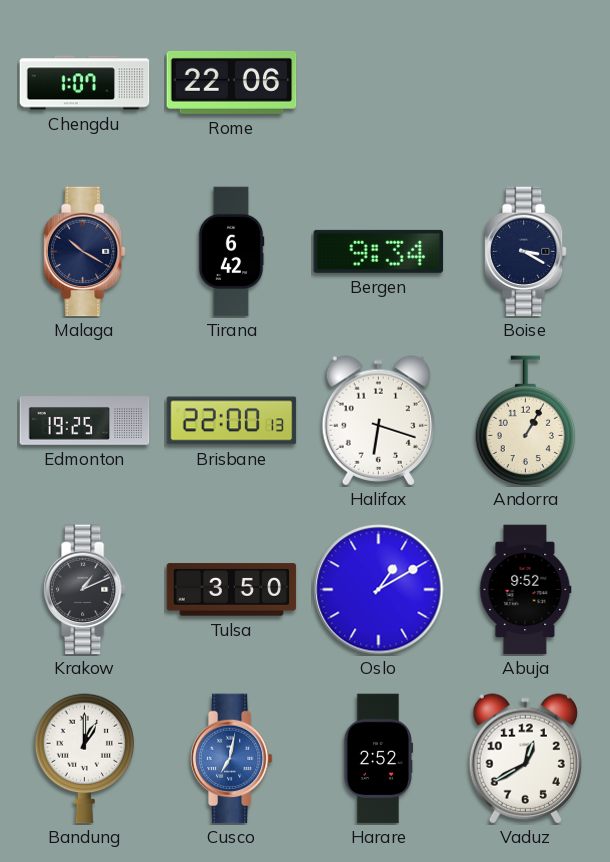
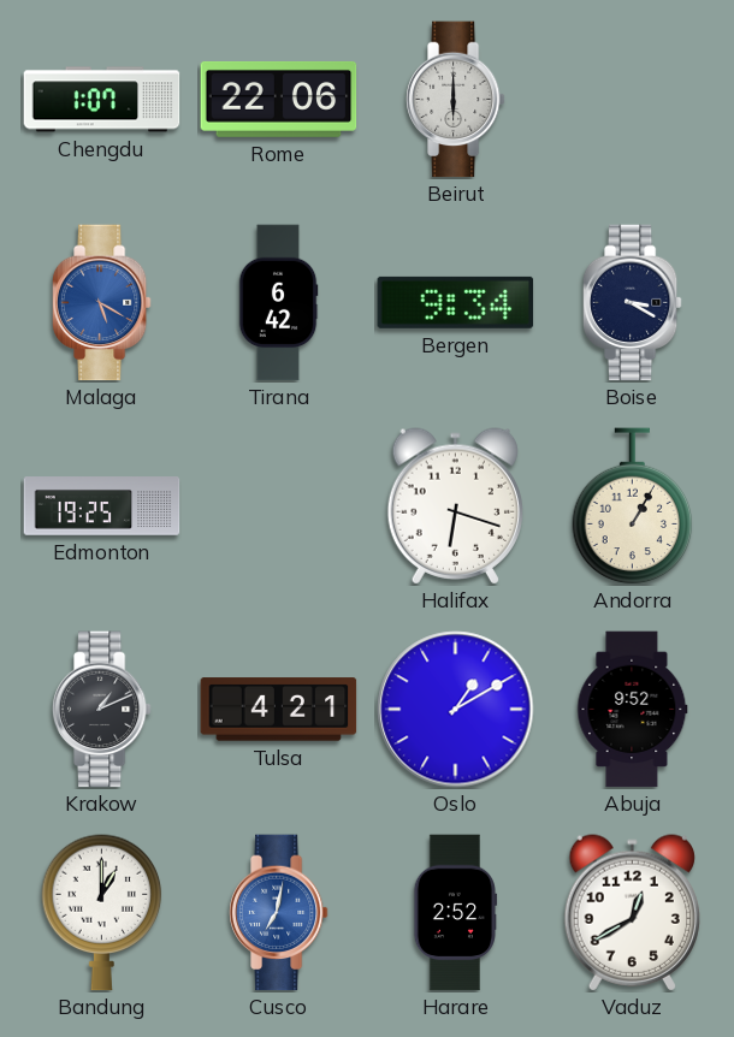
Beirut: none -> 6:00 (455, 100)
Malaga: 10:20 -> 5:20 (101, 303)
Malaga dial: navy -> blue (101, 303)
Brisbane: 22:00 -> none (232, 421)
Tulsa: 3:50 -> 4:21 (279, 710)
